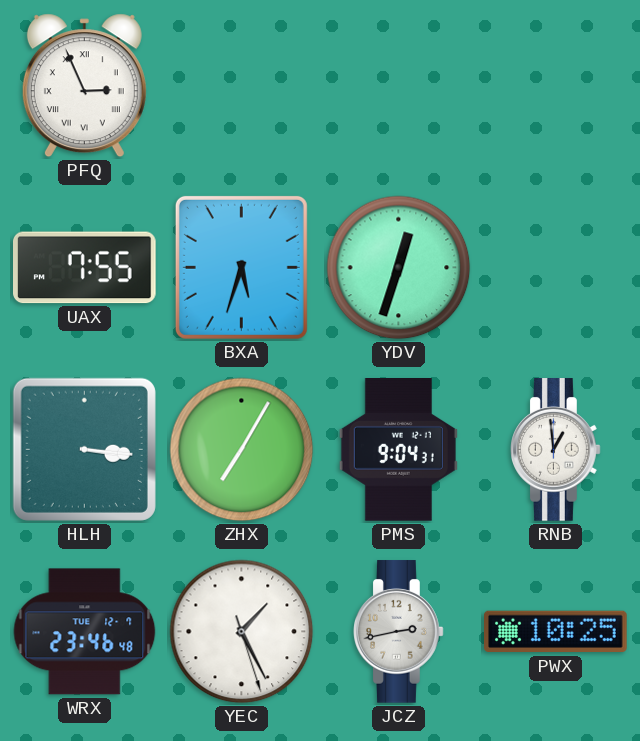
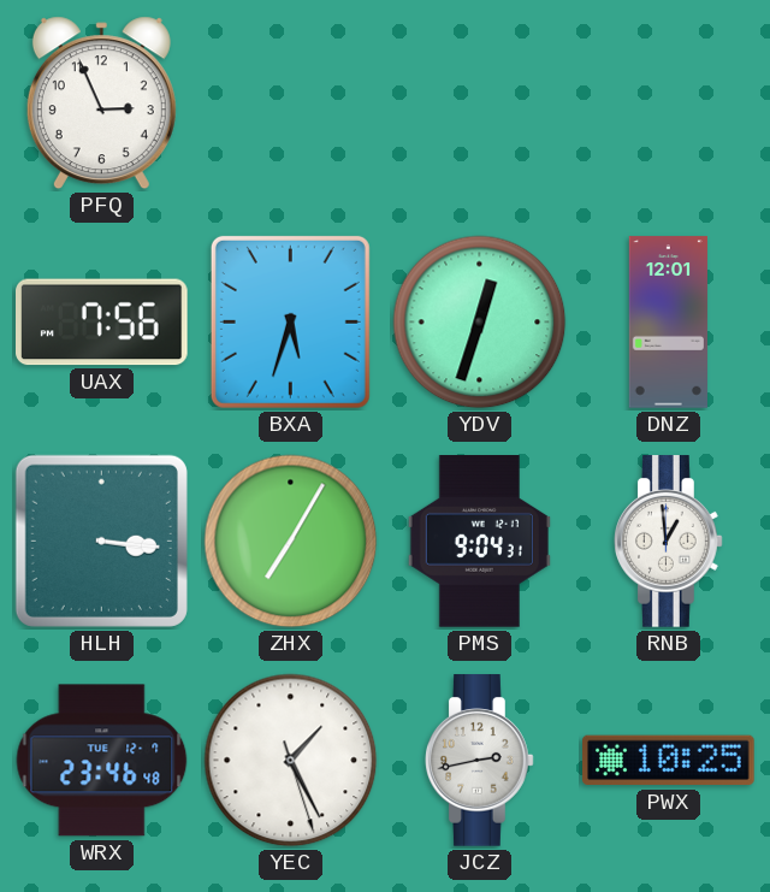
PFQ numerals: Roman -> Arabic (101, 104)
UAX: 7:55 -> 7:56 (102, 323)
DNZ: none -> 12:01 (668, 323)
